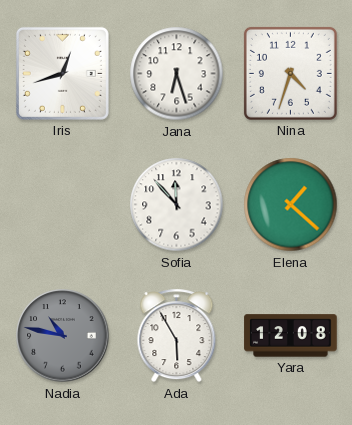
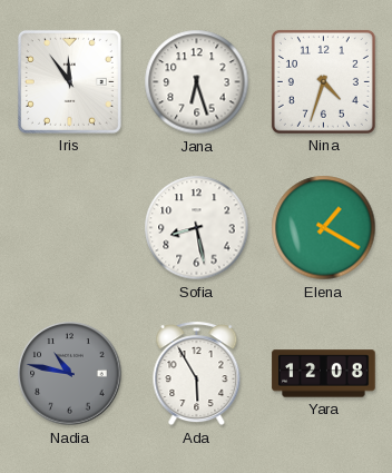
Iris: 12:42 -> 11:54 (69, 81)
Sofia: 11:53 -> 8:28 (197, 228)
Elena: 1:22 -> 1:20 (324, 228)
